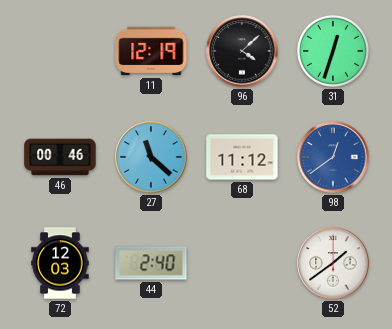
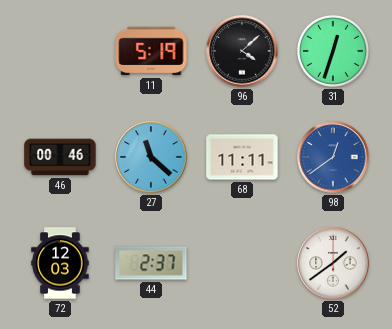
11: 12:19 -> 5:19 (151, 51)
68: 11:12 -> 11:11 (242, 157)
44: 2:40 -> 2:37 (151, 263)
